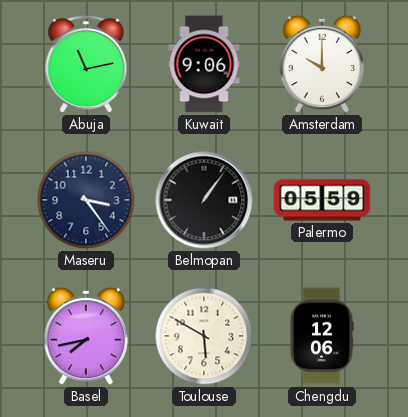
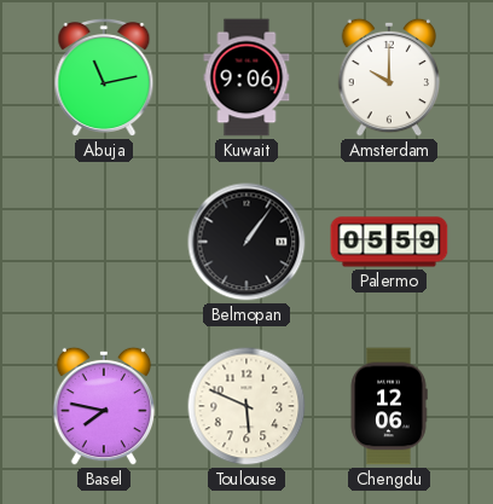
Maseru: 3:24 -> none (86, 200)
Basel: 7:43 -> 7:47 (104, 406)
Toulouse: 5:50 -> 5:49 (246, 406)
